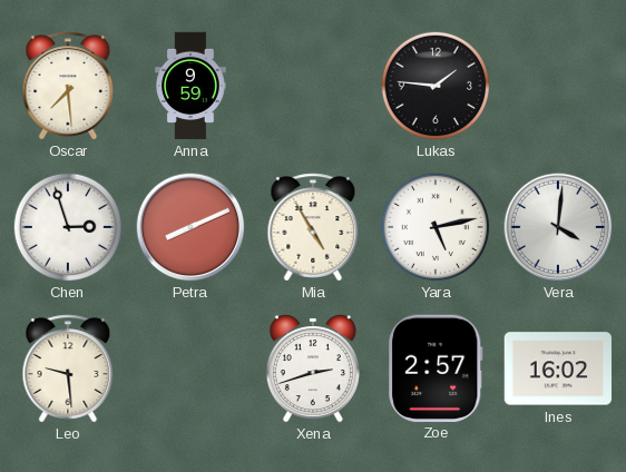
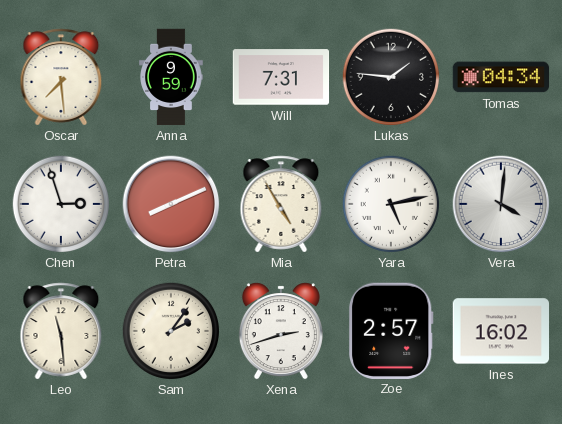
Will: none -> 7:31 (281, 77)
Tomas: none -> 04:34 (501, 77)
Leo: 9:29 -> 11:29 (61, 331)
Sam: none -> 2:06 (171, 331)
